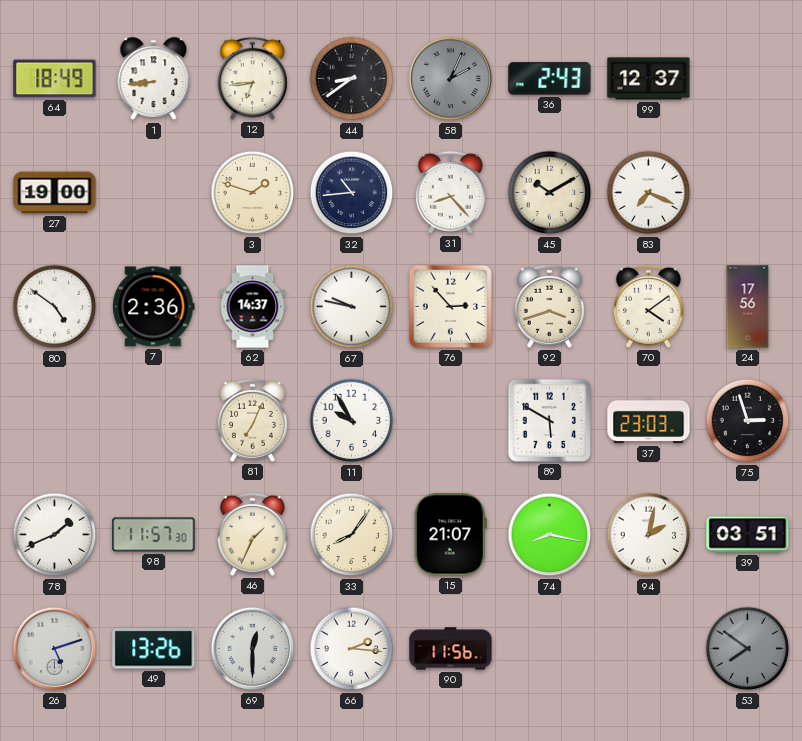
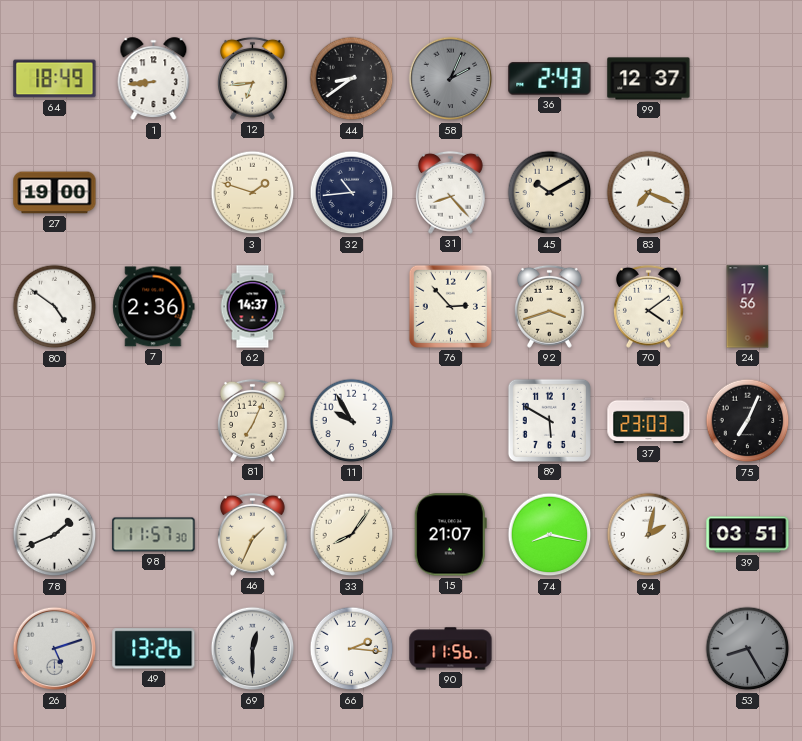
67: 9:47 -> none (352, 307)
75: 2:57 -> 7:04 (748, 421)
53: 7:51 -> 8:25 (748, 649)
